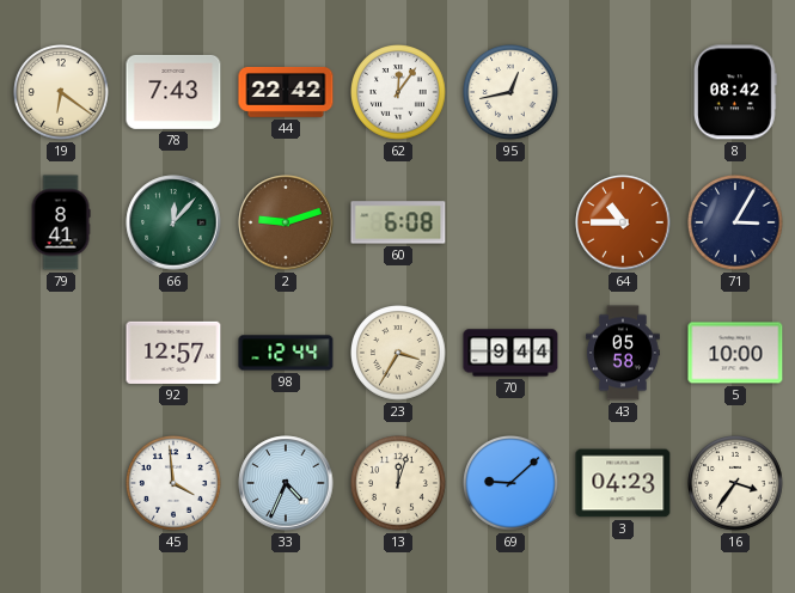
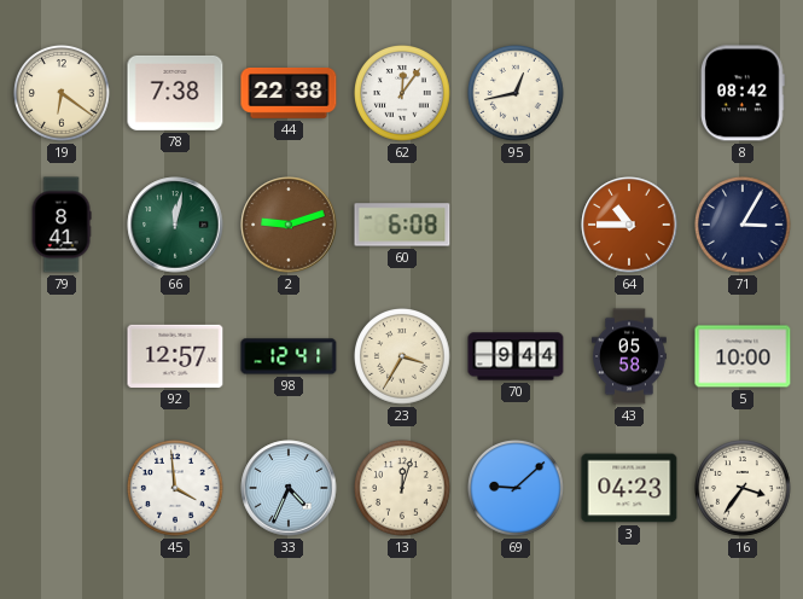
78: 7:43 -> 7:38 (175, 93)
44: 22:42 -> 22:38 (289, 93)
66: 12:07 -> 12:02 (175, 225)
98: 12:44 -> 12:41 (289, 356)
